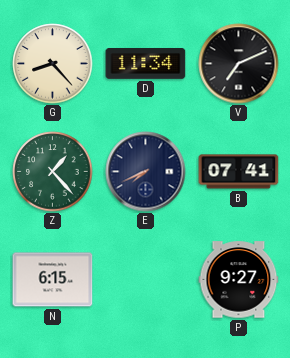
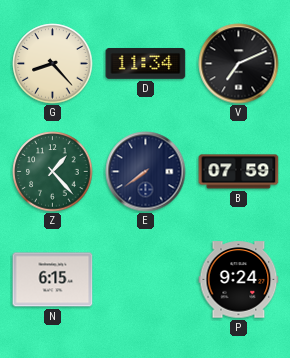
E: 7:41 -> 7:39 (146, 172)
B: 07:41 -> 07:59 (239, 172)
P: 9:27 -> 9:24 (239, 280)
